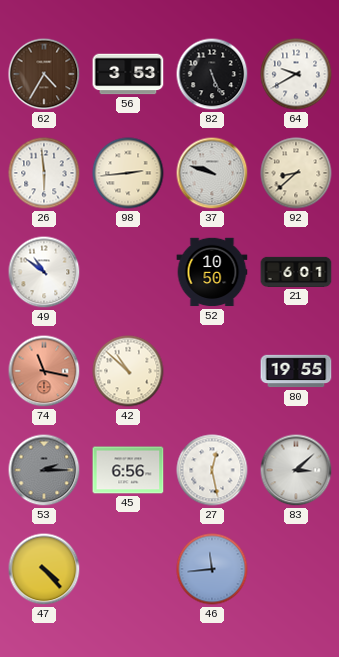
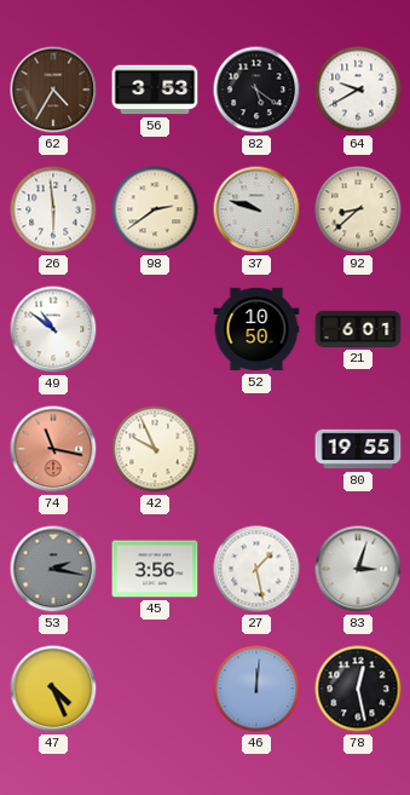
82: 5:26 -> 5:21 (256, 90)
98: 2:44 -> 2:39 (155, 209)
42: 10:52 -> 9:56 (155, 449)
53: 2:15 -> 2:17 (53, 569)
45: 6:56 -> 3:56 (155, 569)
27: 12:28 -> 1:28 (256, 569)
83: 3:08 -> 3:03 (358, 569)
47: 4:23 -> 4:26 (53, 689)
46: 11:44 -> 12:01 (256, 689)
78: none -> 12:28 (358, 689)
